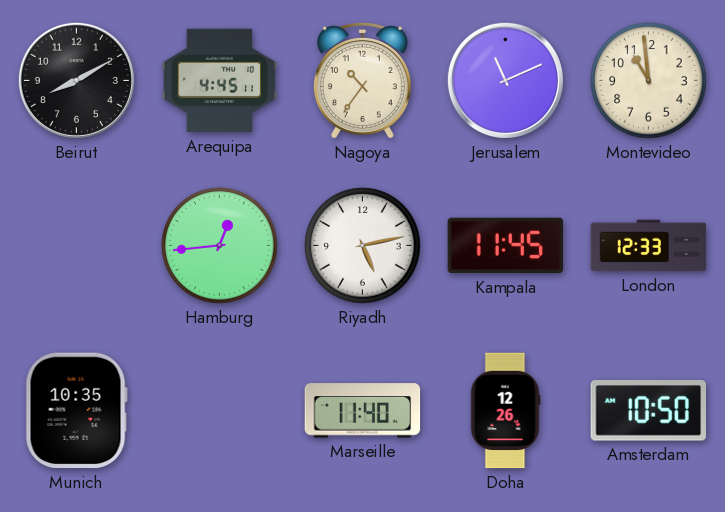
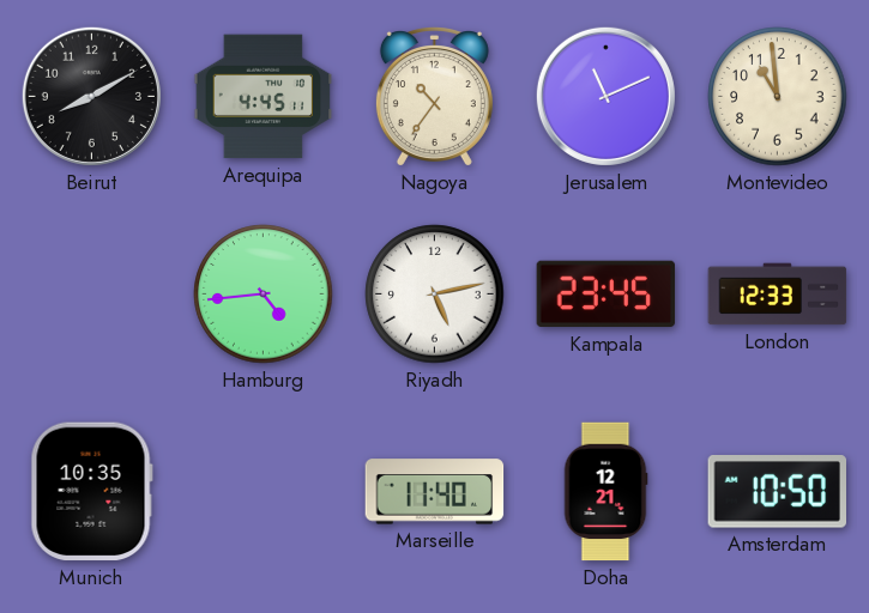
Hamburg: 12:44 -> 4:44 (264, 295)
Kampala: 11:45 -> 23:45 (607, 295)
Doha: 12:26 -> 12:21 (605, 492)
